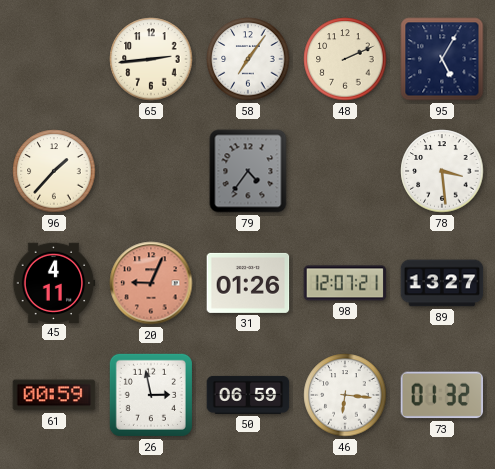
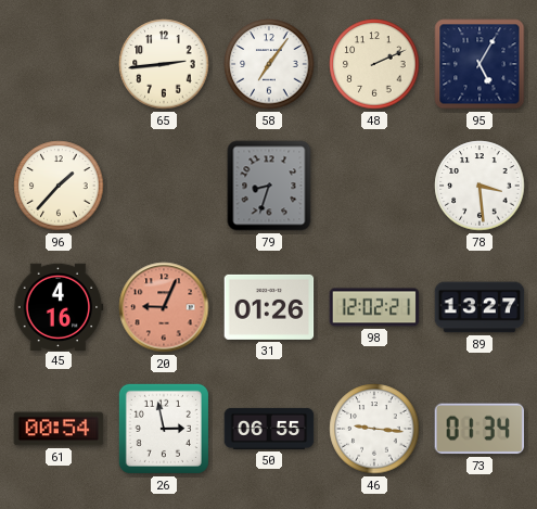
79: 4:36 -> 8:33 (269, 186)
45: 4:11 -> 4:16 (59, 306)
98: 12:07 -> 12:02 (374, 307)
61: 00:59 -> 00:54 (59, 429)
50: 06:59 -> 06:55 (269, 429)
46: 6:16 -> 9:16 (374, 429)
73: 01:32 -> 01:34 (480, 429)
